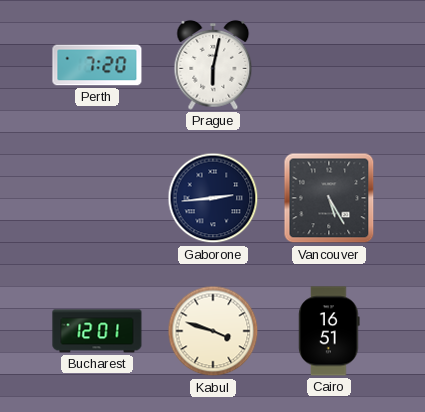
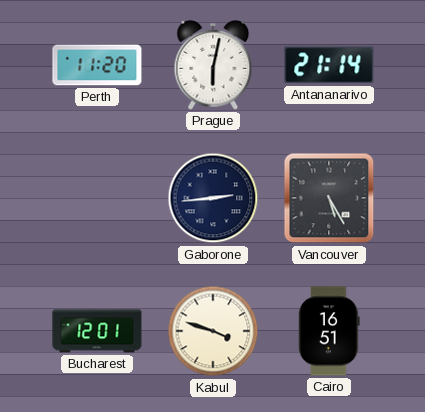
Perth: 7:20 -> 11:20 (97, 65)
Antananarivo: none -> 21:14 (329, 65)
